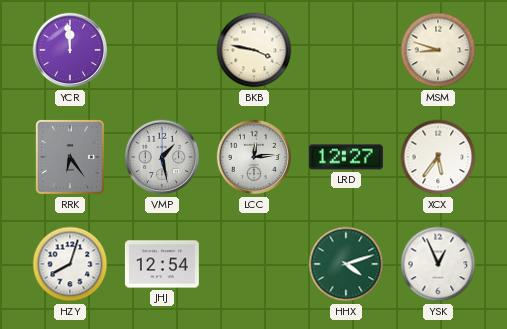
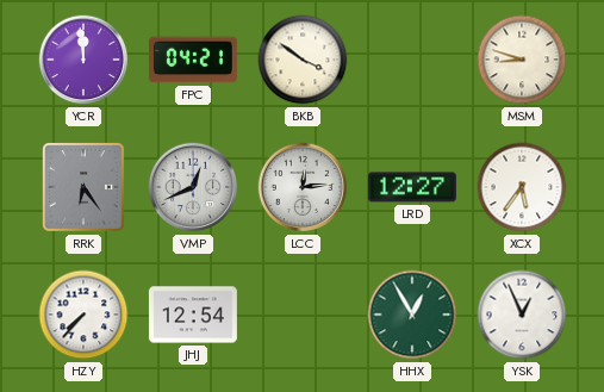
FPC: none -> 04:21 (193, 60)
BKB: 3:47 -> 3:51 (303, 60)
VMP: 1:28 -> 12:41 (193, 187)
HZY: 8:03 -> 7:37 (83, 315)
HHX: 4:12 -> 12:55 (412, 315)
